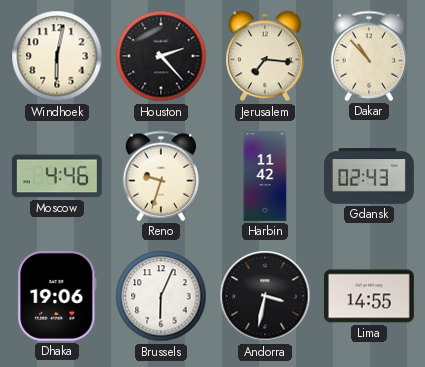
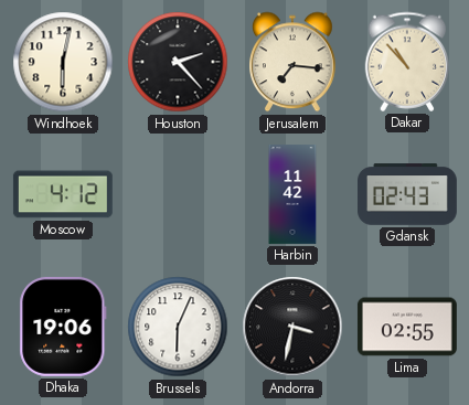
Moscow: 4:46 -> 4:12 (63, 194)
Reno: 9:33 -> none (161, 176)
Lima: 14:55 -> 02:55 (407, 327)
